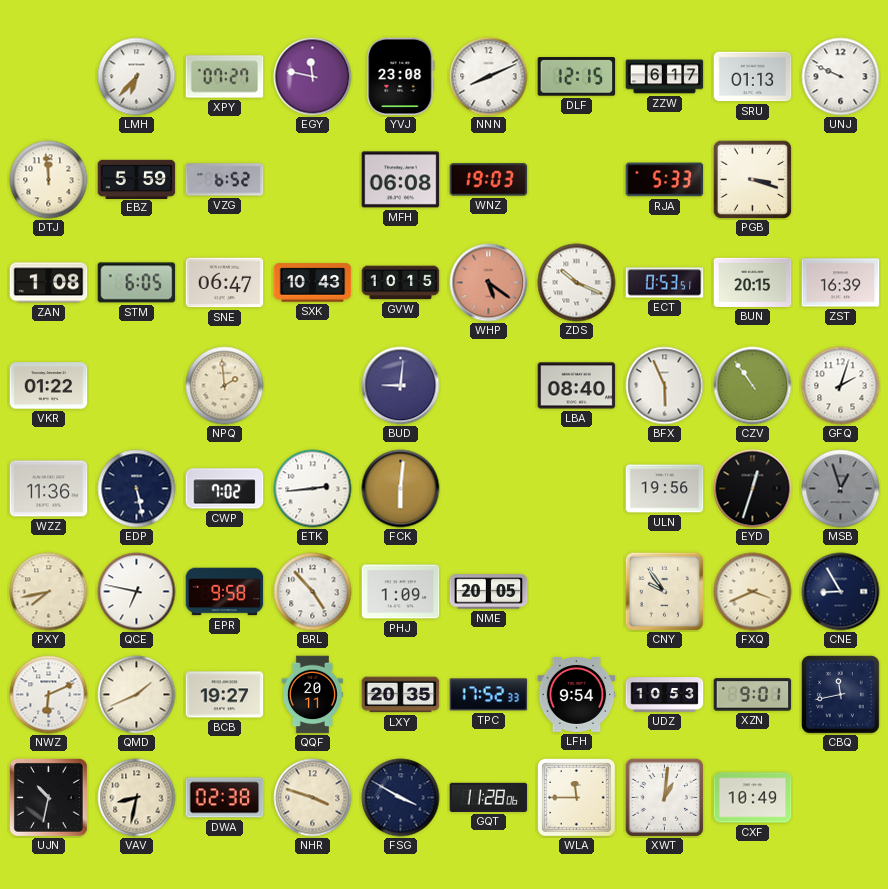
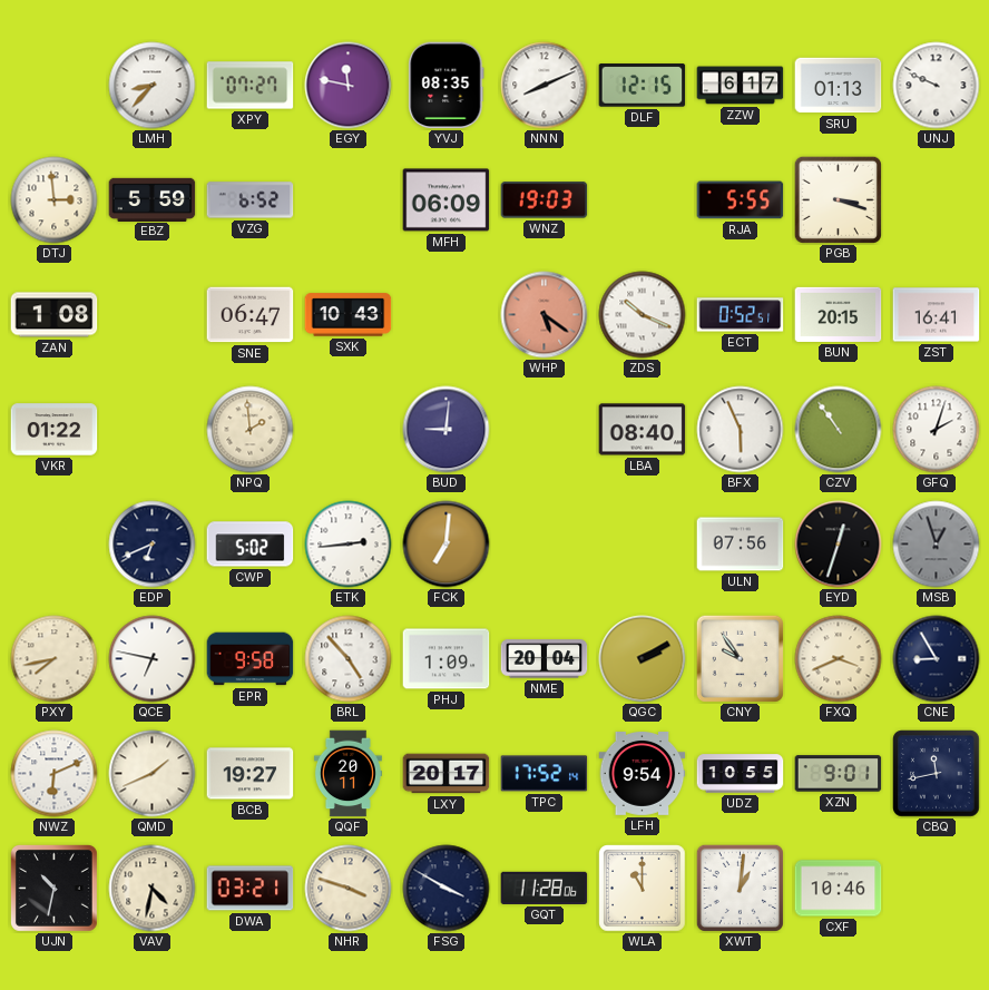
LMH: 6:37 -> 8:37 (153, 86)
YVJ: 23:08 -> 08:35 (447, 86)
DTJ: 11:59 -> 2:59 (55, 200)
MFH: 06:08 -> 06:09 (447, 200)
RJA: 5:33 -> 5:55 (741, 200)
STM: 6:05 -> none (137, 283)
GVW: 10:15 -> none (401, 283)
ECT: 0:53 -> 0:52 (741, 315)
ZST: 16:39 -> 16:41 (937, 315)
WZZ: 11:36 -> none (49, 489)
EDP: 5:28 -> 6:41 (153, 545)
CWP: 7:02 -> 5:02 (251, 545)
FCK: 6:01 -> 7:01 (447, 545)
ULN: 19:56 -> 07:56 (741, 545)
NME: 20:05 -> 20:04 (545, 659)
QGC: none -> 2:10 (643, 659)
LXY: 20:35 -> 20:17 (447, 774)
TPC: 17:52:33 -> 17:52:14 (545, 774)
UDZ: 10:53 -> 10:55 (741, 774)
VAV: 8:32 -> 4:32 (153, 889)
DWA: 02:38 -> 03:21 (251, 889)
WLA: 11:45 -> 11:00 (643, 889)
CXF: 10:49 -> 10:46 (839, 889)
